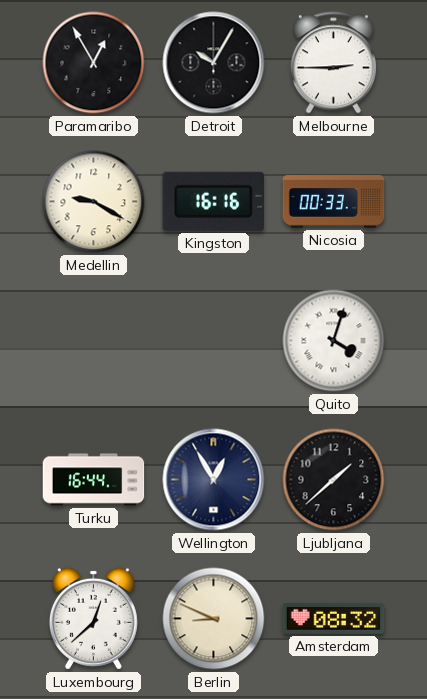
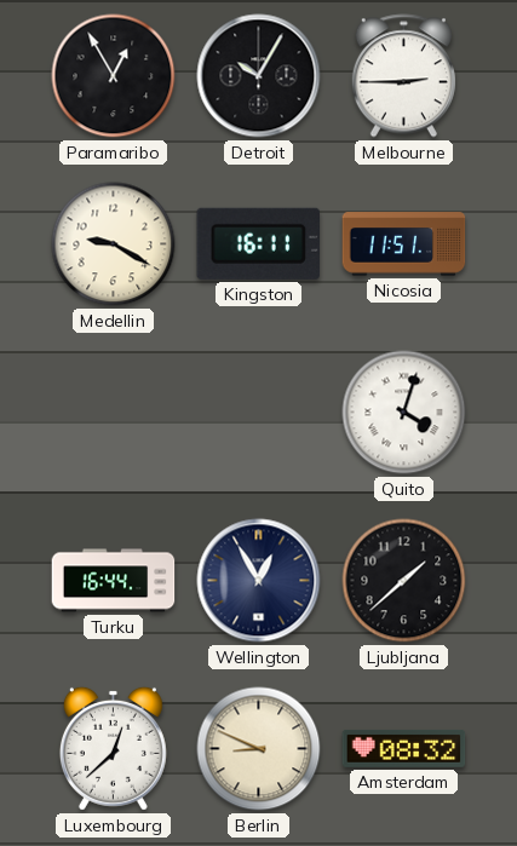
Kingston: 16:16 -> 16:11 (258, 243)
Nicosia: 00:33 -> 11:51 (404, 244)
